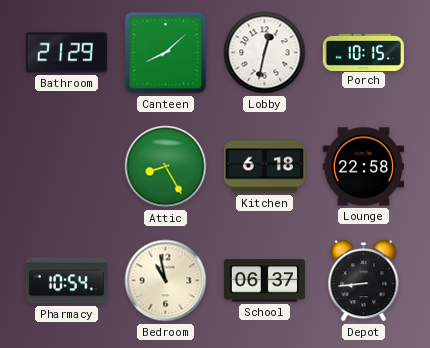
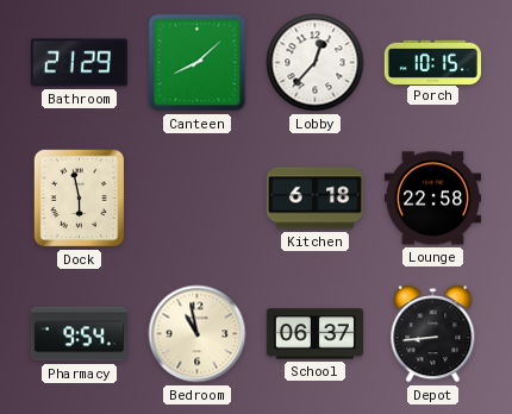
Lobby: 12:32 -> 12:37 (316, 63)
Dock: none -> 5:58 (80, 199)
Attic: 8:25 -> none (166, 167)
Pharmacy: 10:54 -> 9:54 (79, 334)
